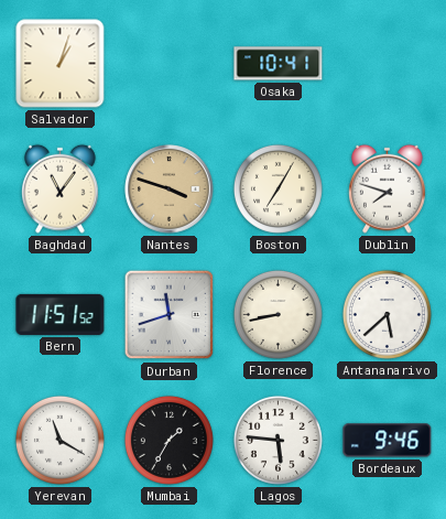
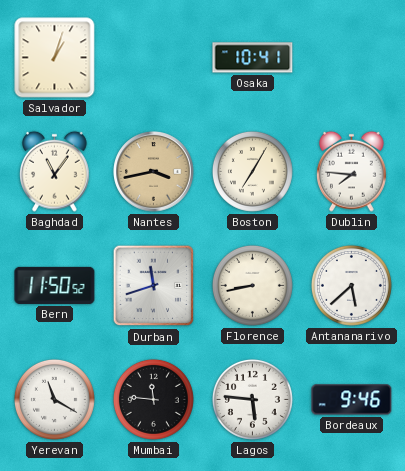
Nantes: 3:48 -> 3:43 (154, 172)
Dublin: 7:48 -> 7:46 (352, 171)
Bern: 11:51 -> 11:50 (55, 285)
Mumbai: 1:35 -> 11:46 (153, 399)
